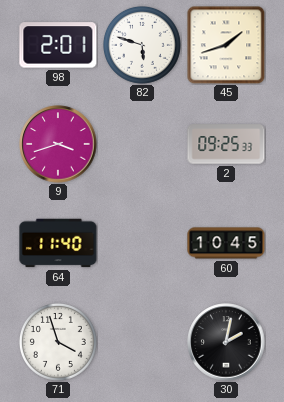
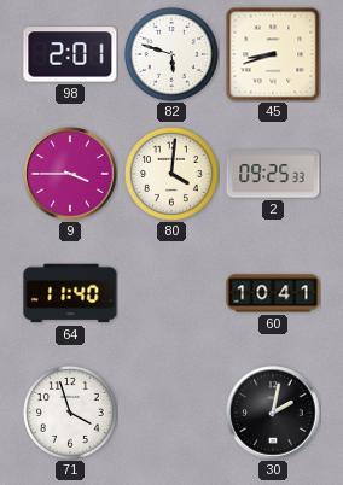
45: 1:42 -> 8:42 (273, 54)
9: 3:42 -> 3:45 (70, 174)
80: none -> 4:01 (171, 174)
60: 10:45 -> 10:41 (273, 293)
